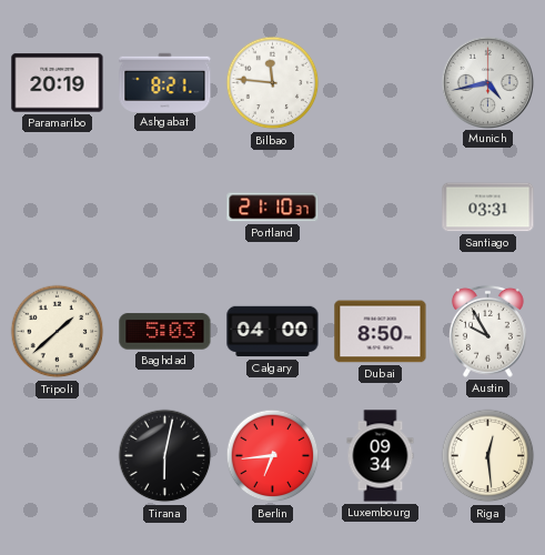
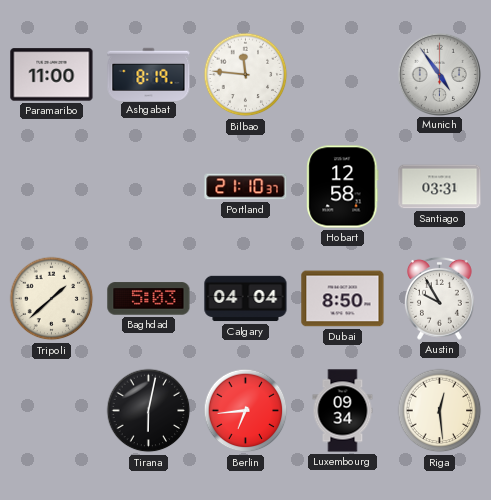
Paramaribo: 20:19 -> 11:00 (52, 75)
Ashgabat: 8:21 -> 8:19 (149, 74)
Munich: 4:43 -> 4:54 (439, 74)
Hobart: none -> 12:58 (343, 187)
Calgary: 04:00 -> 04:04 (246, 299)
